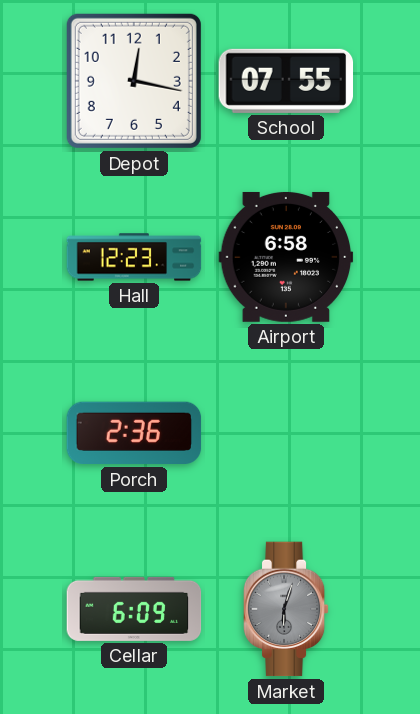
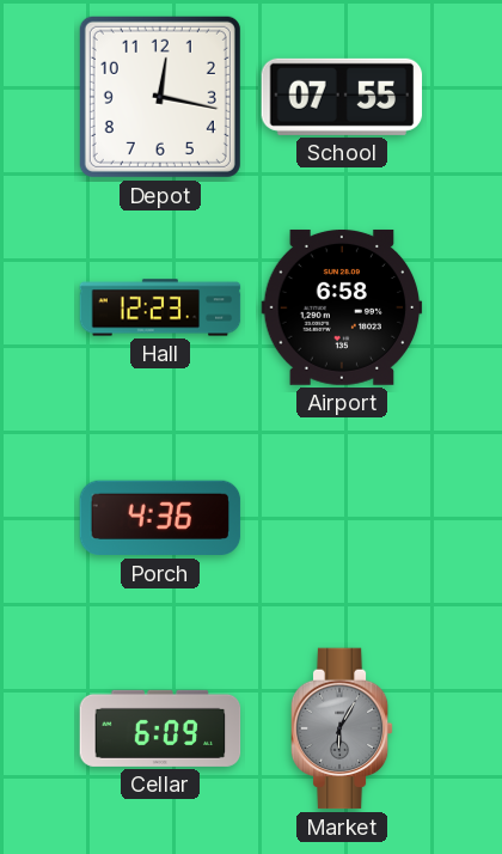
Porch: 2:36 -> 4:36 (160, 518)
Market: 6:03 -> 6:05 (342, 728)
